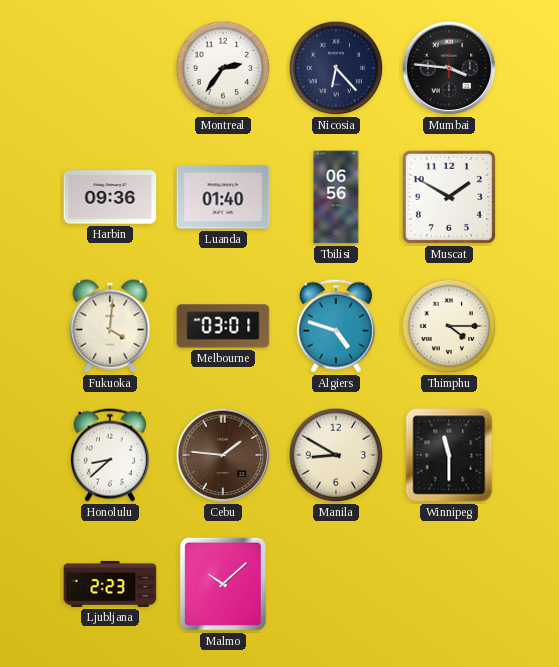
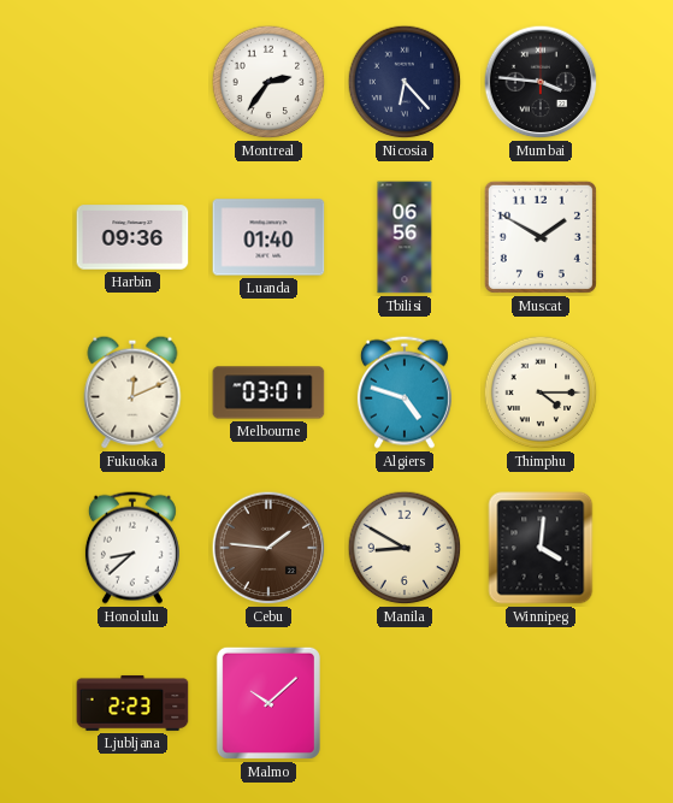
Fukuoka: 4:01 -> 12:11 (132, 392)
Winnipeg: 11:30 -> 4:01 (541, 548)
